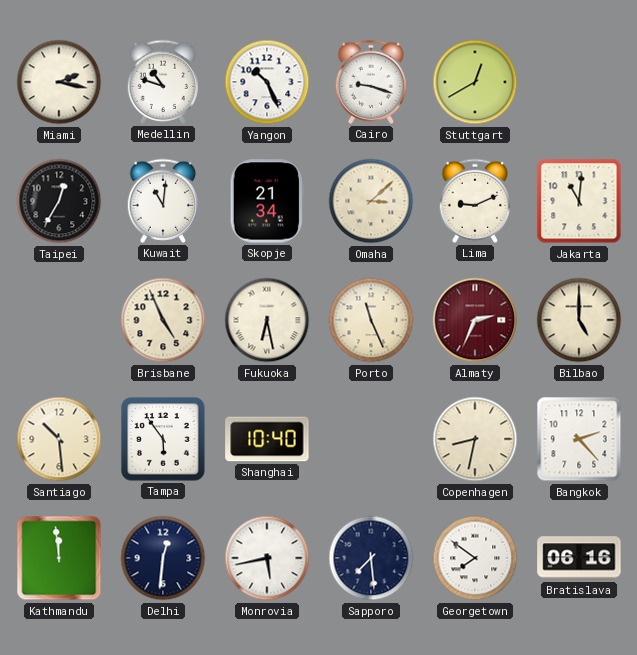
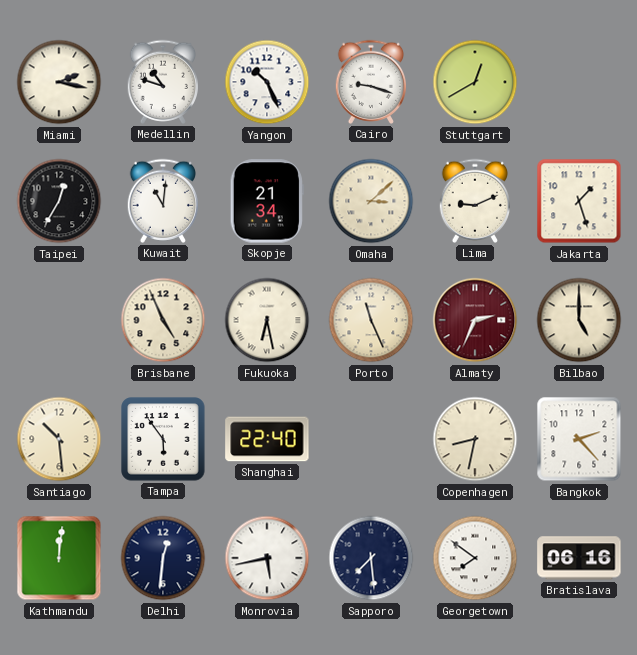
Jakarta: 11:01 -> 1:27 (579, 201)
Shanghai: 10:40 -> 22:40 (267, 439)
Kathmandu: 11:59 -> 12:01 (59, 558)
